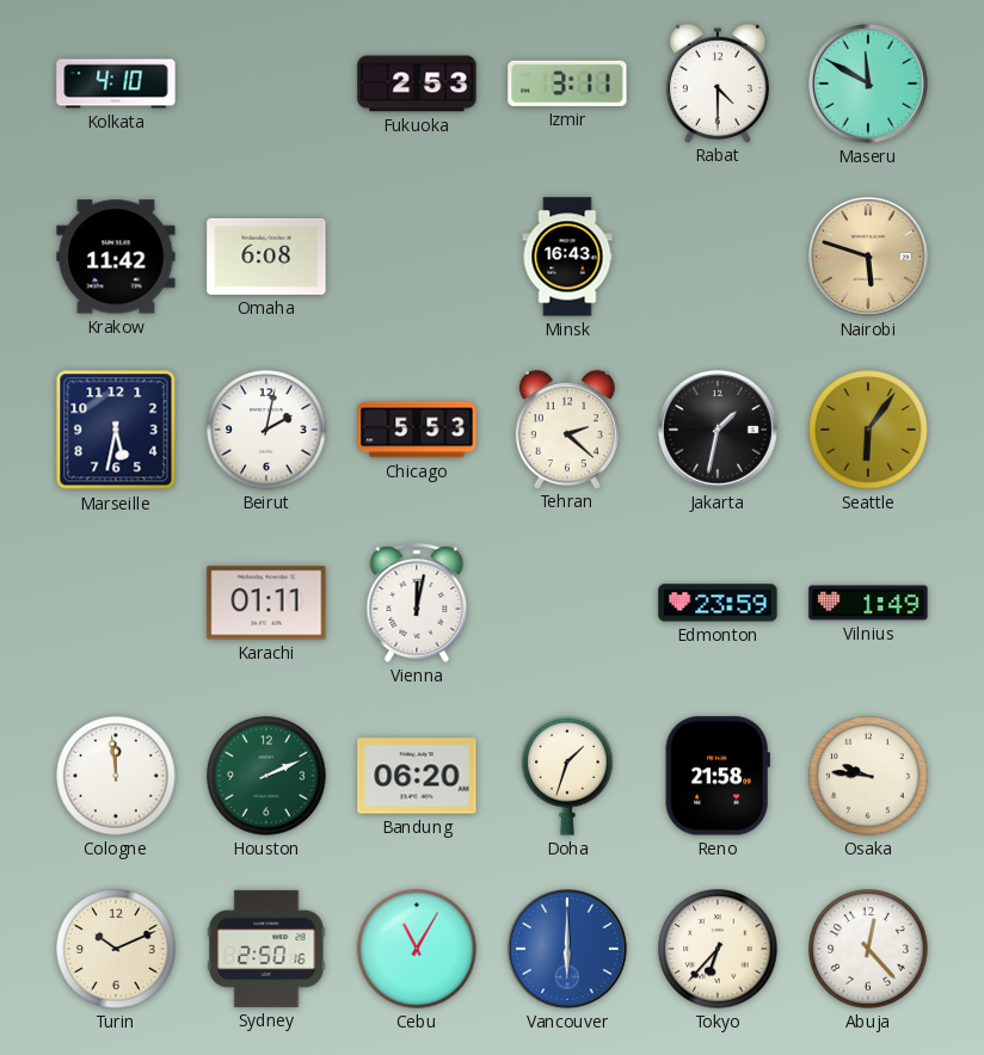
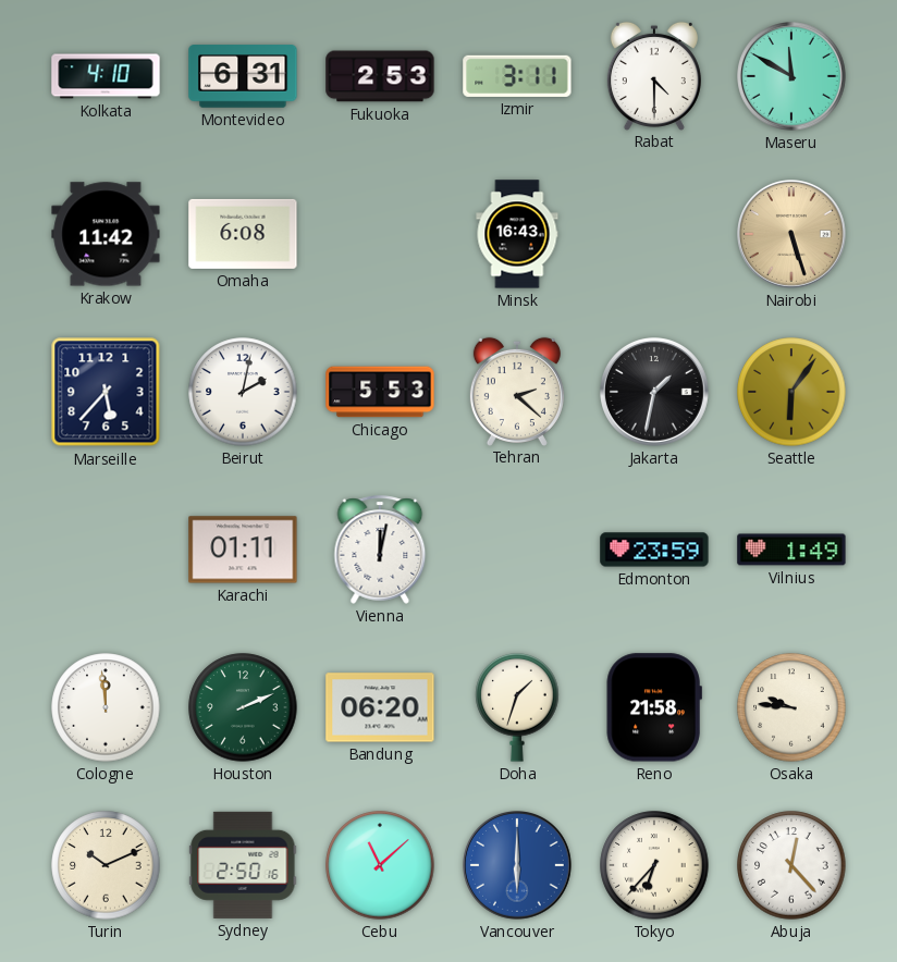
Montevideo: none -> 6:31 (243, 76)
Nairobi: 5:48 -> 5:27 (792, 235)
Marseille: 5:32 -> 5:37 (106, 392)
Cebu: 11:05 -> 11:08 (380, 865)
